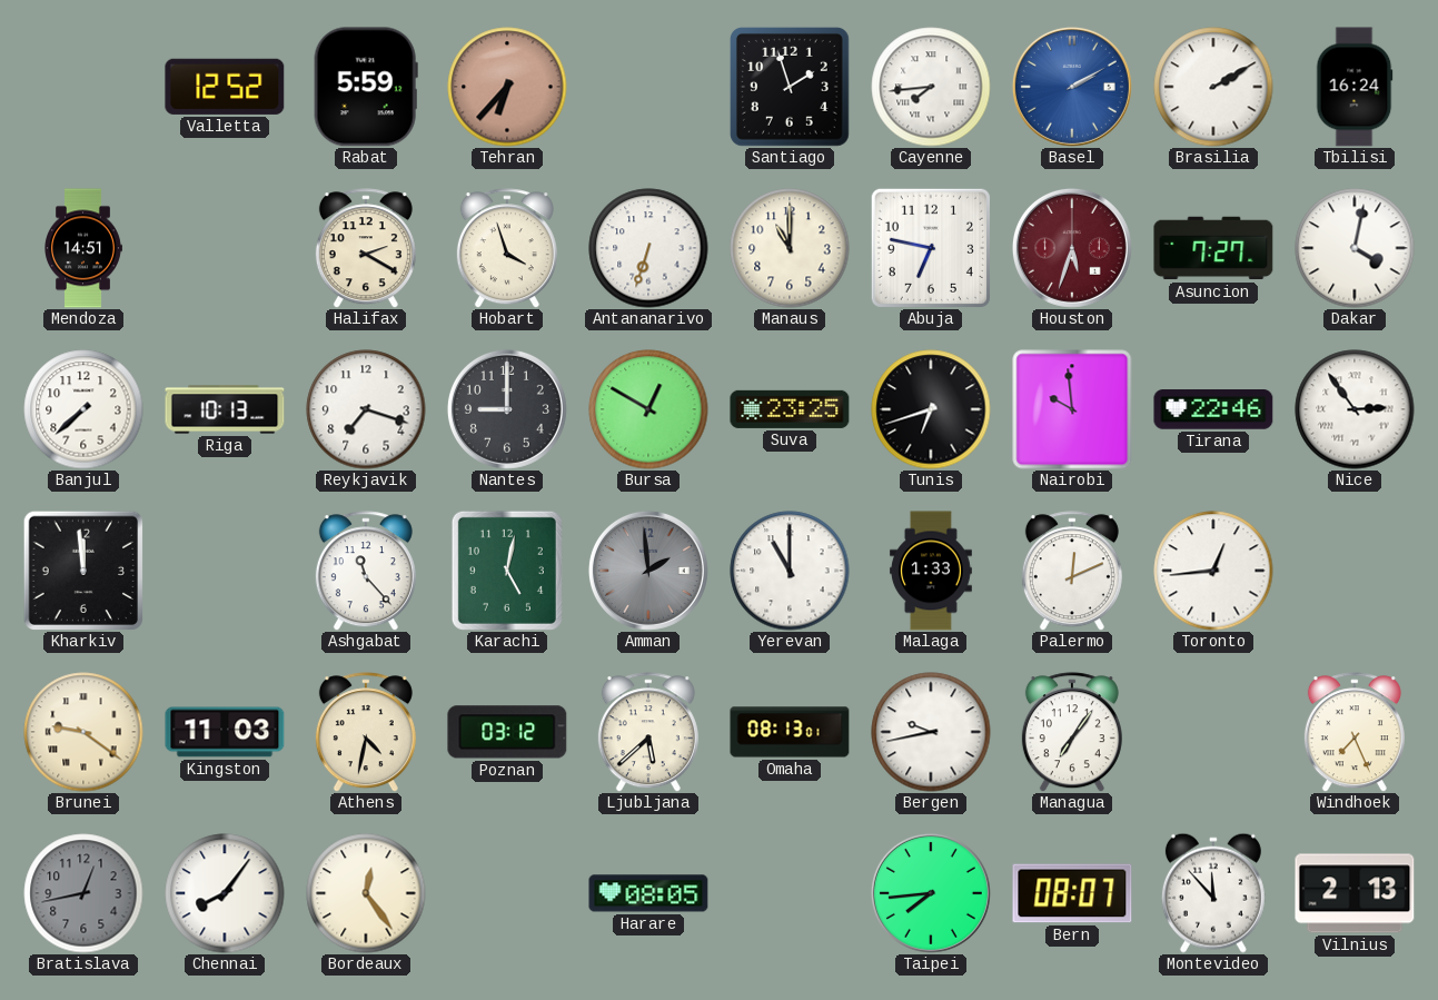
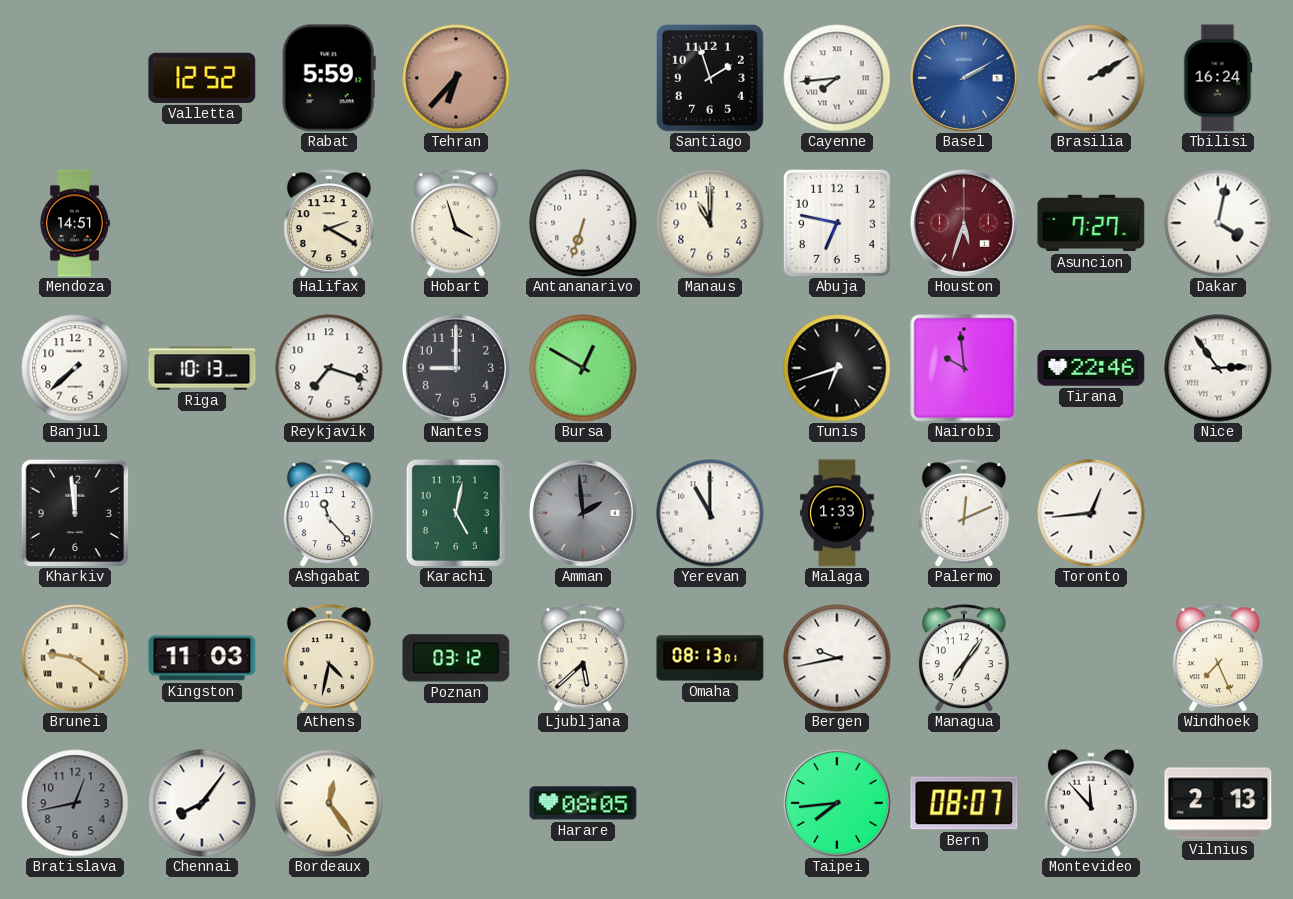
Suva: 23:25 -> none (790, 409)
